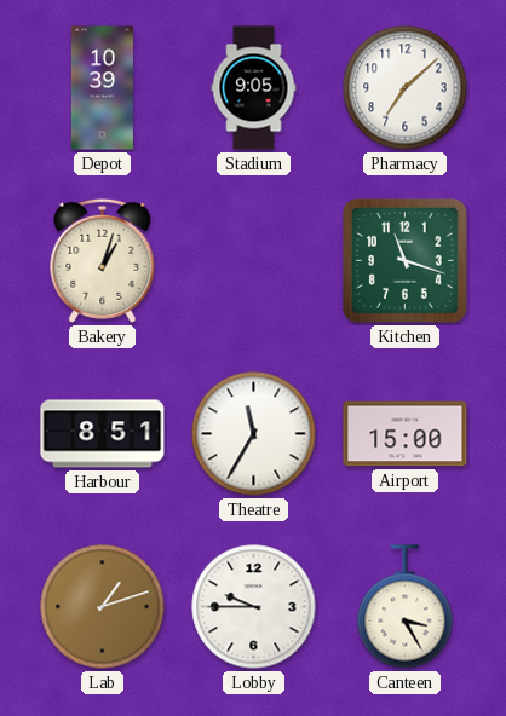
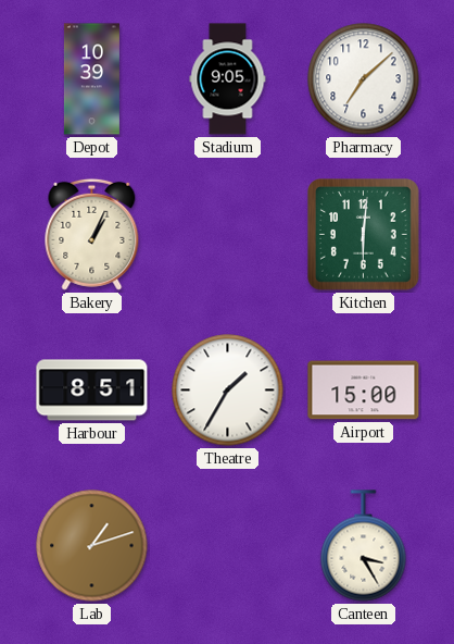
Bakery: 1:03 -> 1:04 (92, 234)
Kitchen: 11:18 -> 6:01 (364, 235)
Theatre: 11:35 -> 1:35 (228, 391)
Lobby: 9:45 -> none (254, 607)
